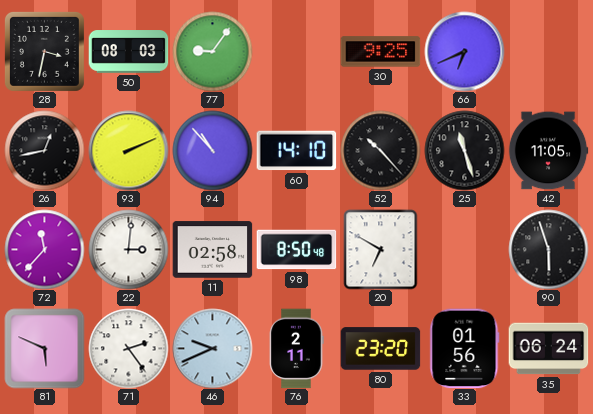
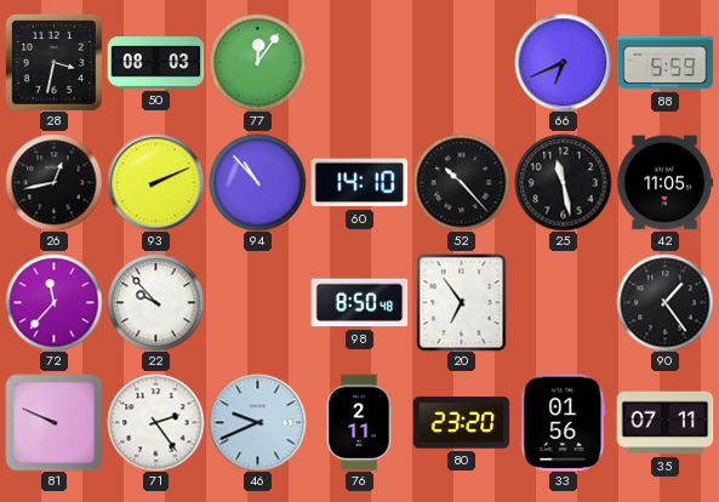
77: 9:06 -> 12:06 (257, 62)
30: 9:25 -> none (380, 52)
88: none -> 5:59 (664, 63)
25: 11:27 -> 11:28 (563, 182)
22: 3:01 -> 9:53 (155, 302)
11: 02:58 -> none (212, 250)
20: 6:50 -> 6:54 (462, 302)
90: 5:57 -> 1:24 (664, 302)
81: 5:49 -> 9:49 (53, 422)
35: 06:24 -> 07:11 (664, 423)
